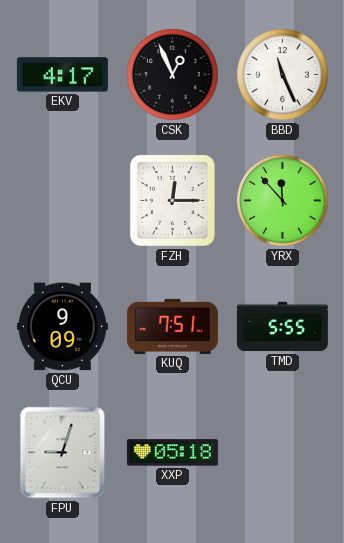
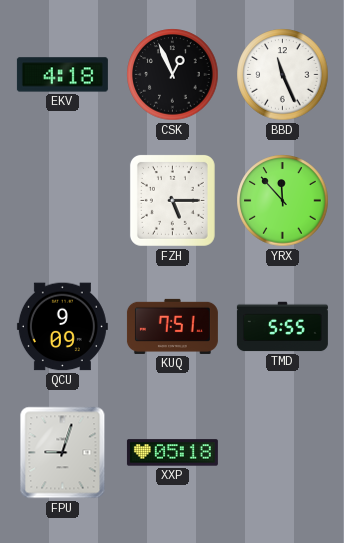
EKV: 4:17 -> 4:18 (62, 75)
FZH: 12:15 -> 5:15 (172, 200)
